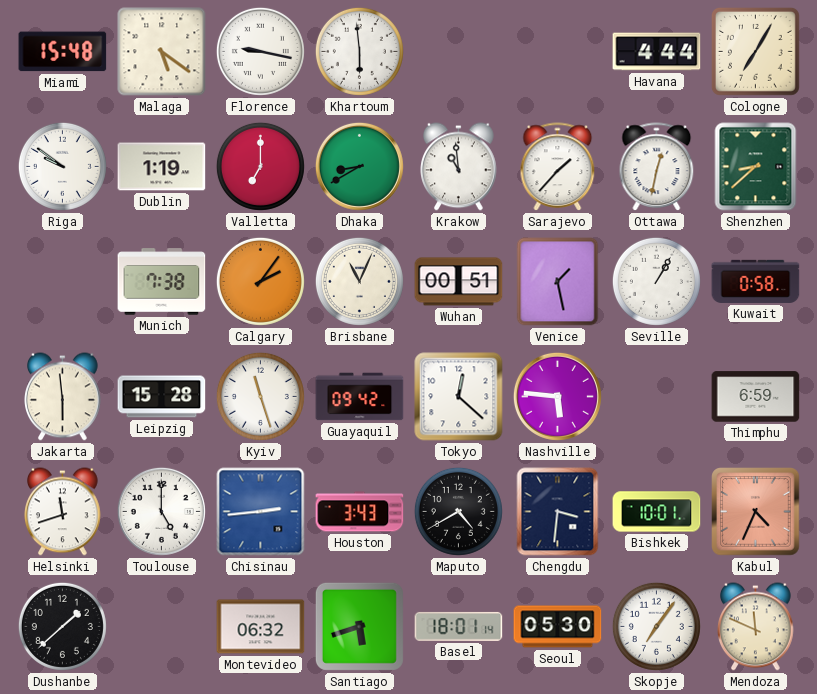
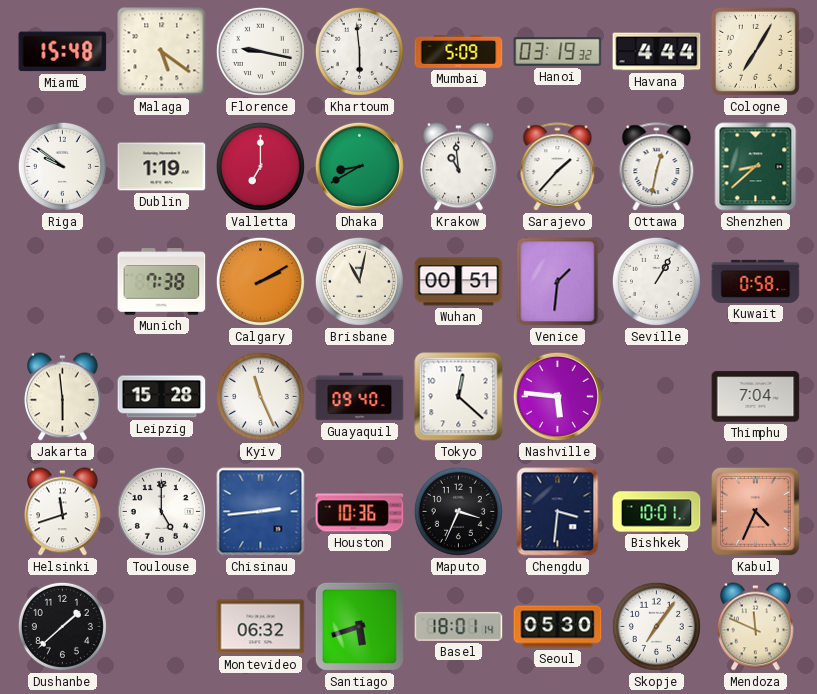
Mumbai: none -> 5:09 (459, 51)
Hanoi: none -> 03:19 (558, 51)
Calgary: 2:06 -> 2:10 (260, 281)
Brisbane: 11:04 -> 11:02 (359, 281)
Venice: 1:28 -> 1:31 (558, 282)
Kyiv: 11:27 -> 11:26 (260, 396)
Guayaquil: 09:42 -> 09:40 (360, 397)
Thimphu: 6:59 -> 7:04 (756, 397)
Houston: 3:43 -> 10:36 (360, 512)
Maputo: 4:40 -> 3:34 (458, 511)
